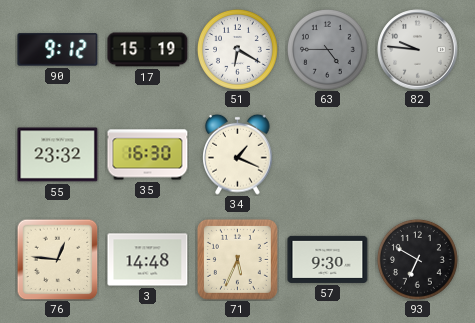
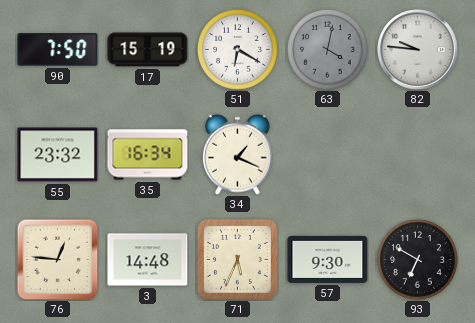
90: 9:12 -> 7:50 (58, 50)
63: 4:45 -> 4:02 (327, 49)
35: 16:30 -> 16:34 (148, 155)
